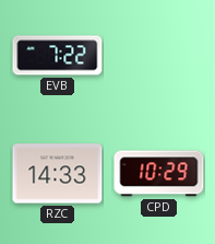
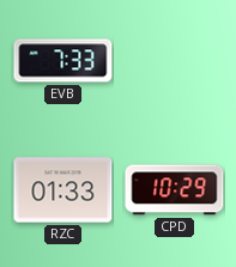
EVB: 7:22 -> 7:33 (63, 61)
RZC: 14:33 -> 01:33 (63, 190)
